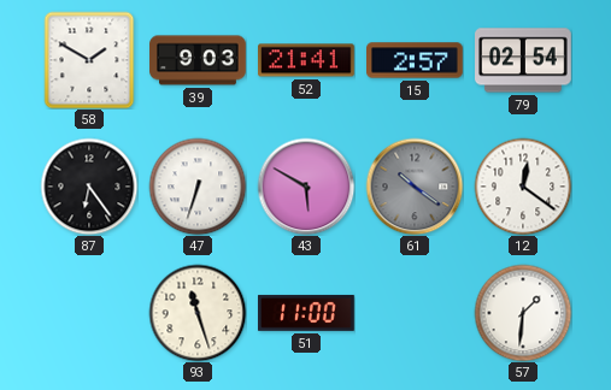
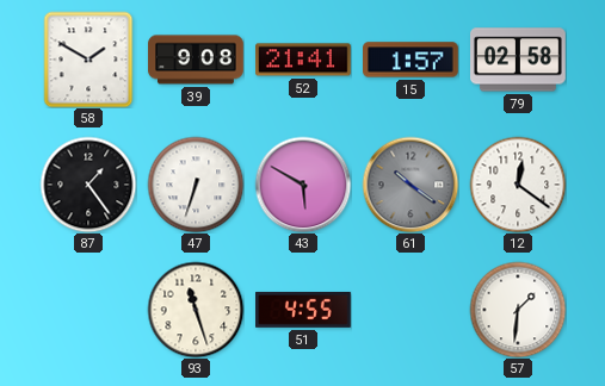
39: 9:03 -> 9:08 (196, 60)
15: 2:57 -> 1:57 (412, 60)
79: 02:54 -> 02:58 (519, 60)
87: 6:24 -> 1:24 (88, 185)
51: 11:00 -> 4:55 (304, 310)
